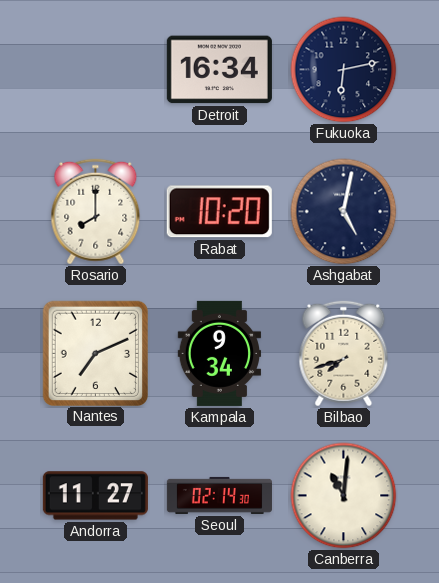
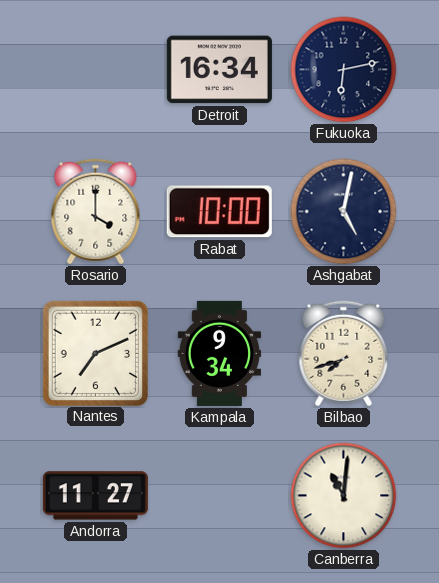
Rosario: 8:00 -> 4:00 (96, 212)
Rabat: 10:20 -> 10:00 (219, 212)
Seoul: 02:14 -> none (219, 495)
